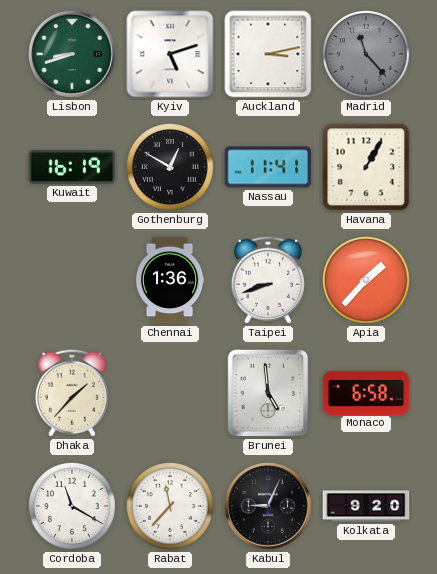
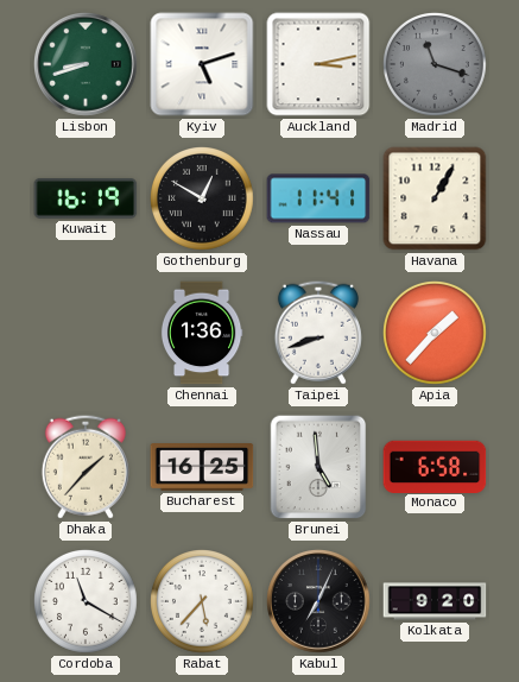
Madrid: 11:23 -> 11:18 (436, 65)
Bucharest: none -> 16:25 (202, 468)
Rabat: 11:37 -> 5:37 (203, 602)
Kabul: 9:04 -> 7:04 (319, 602)
